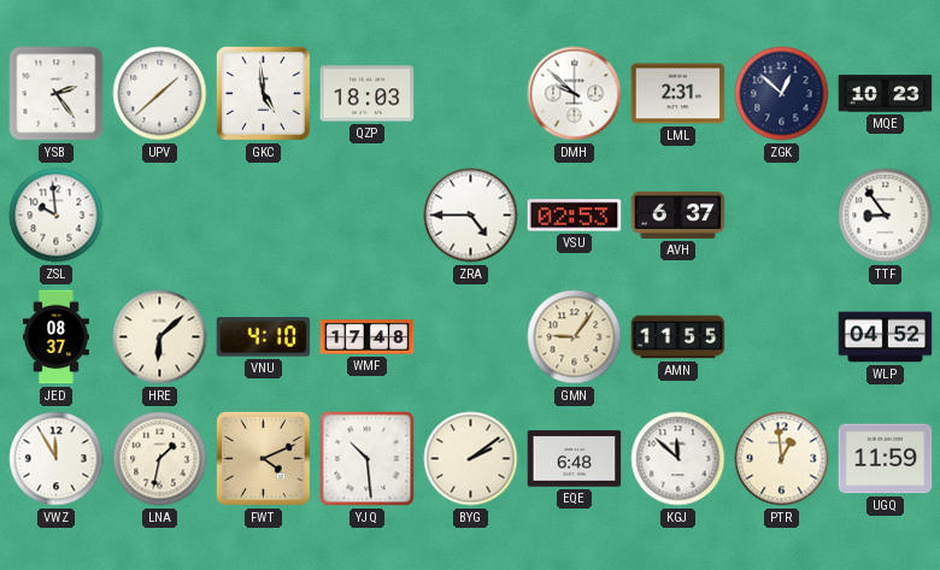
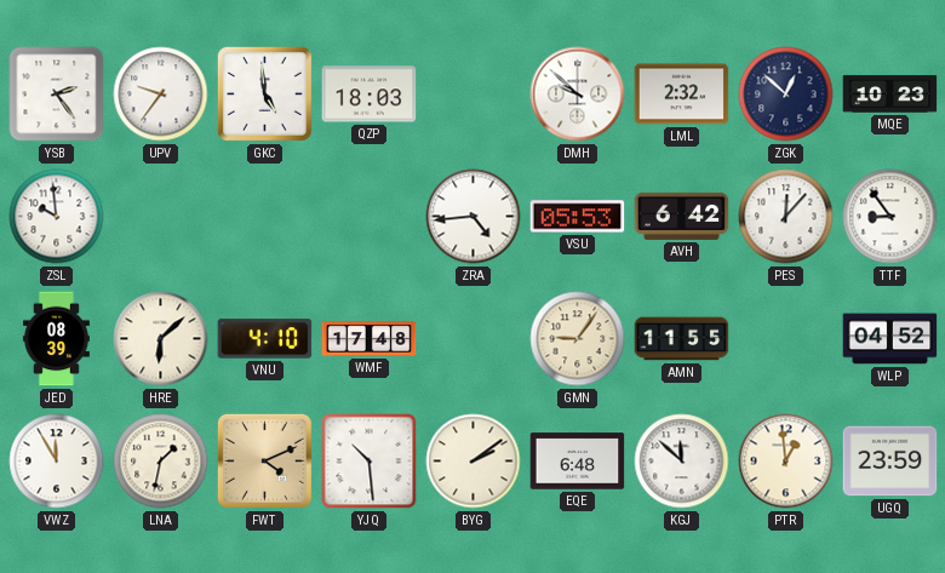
UPV: 1:38 -> 9:36 (161, 94)
LML: 2:31 -> 2:32 (682, 94)
ZRA: 4:45 -> 4:44 (474, 217)
VSU: 02:53 -> 05:53 (578, 217)
AVH: 6:37 -> 6:42 (682, 216)
PES: none -> 12:07 (786, 217)
JED: 08:37 -> 08:39 (56, 339)
UGQ: 11:59 -> 23:59 (890, 462)
